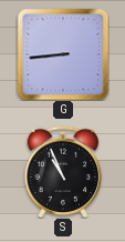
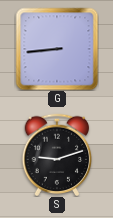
S: 10:56 -> 9:12 (57, 155)
